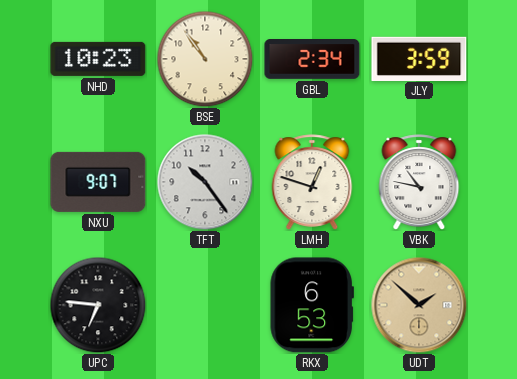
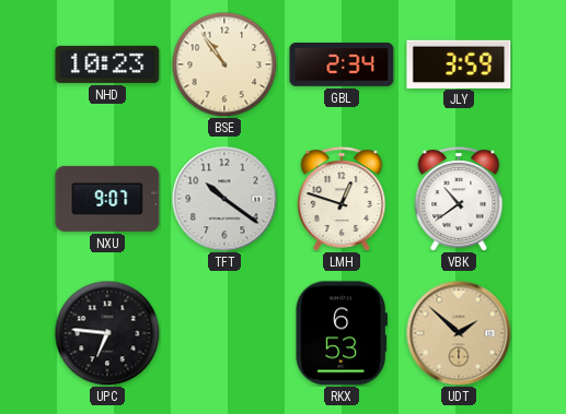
TFT: 10:24 -> 10:21 (224, 199)
VBK: 10:47 -> 10:39 (459, 199)
